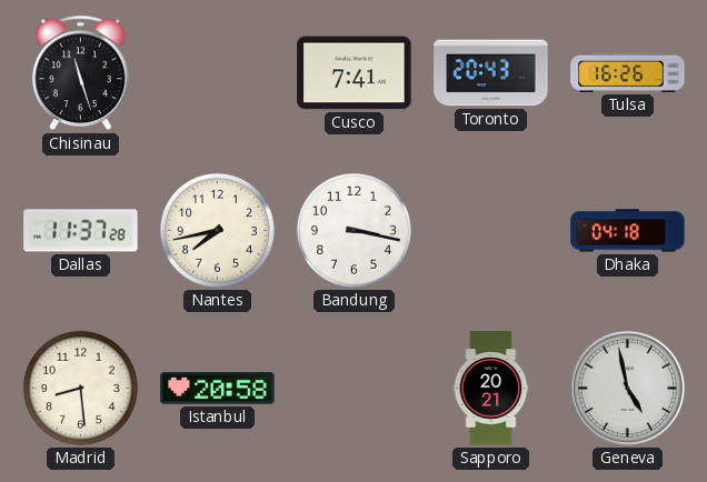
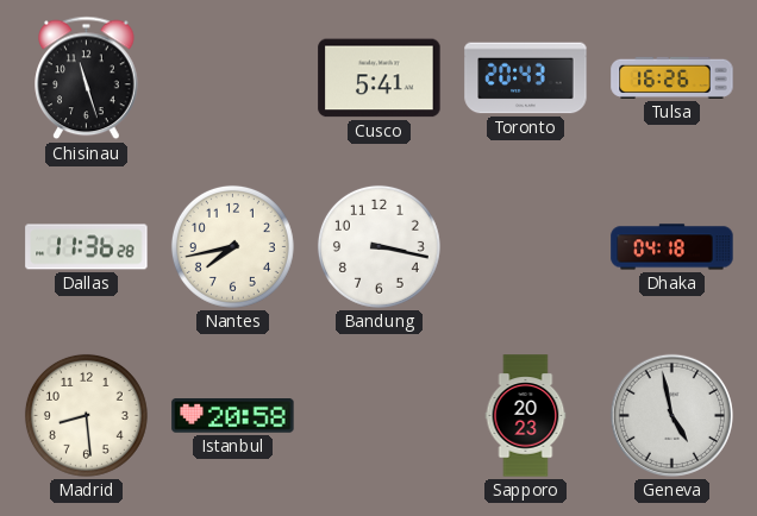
Cusco: 7:41 -> 5:41 (380, 78)
Dallas: 11:37 -> 11:36 (87, 247)
Sapporo: 20:21 -> 20:23 (526, 416)
